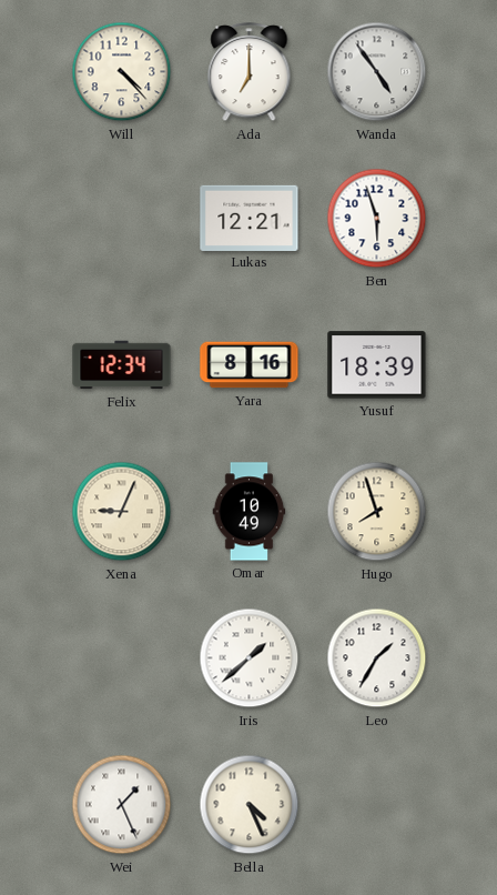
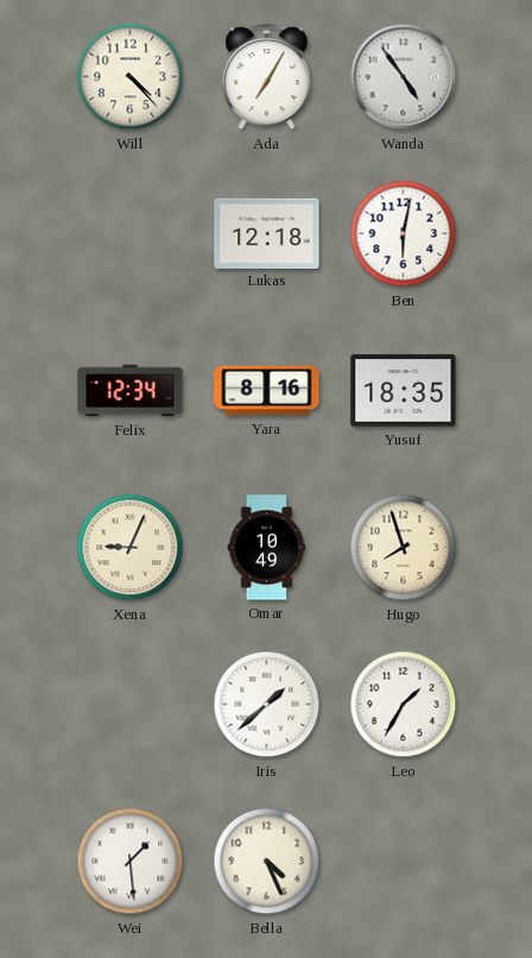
Ada: 7:00 -> 7:05 (267, 77)
Lukas: 12:21 -> 12:18 (267, 233)
Ben: 5:57 -> 6:02 (404, 234)
Yusuf: 18:39 -> 18:35 (404, 391)
Wei: 1:26 -> 1:29 (131, 862)
